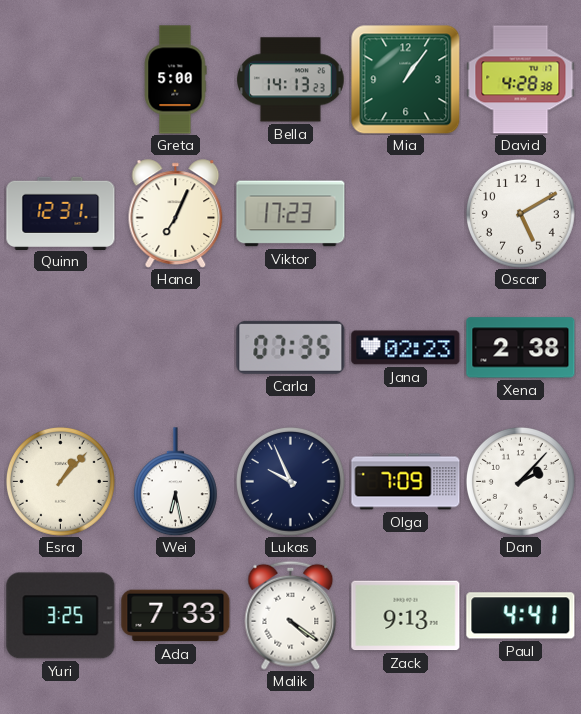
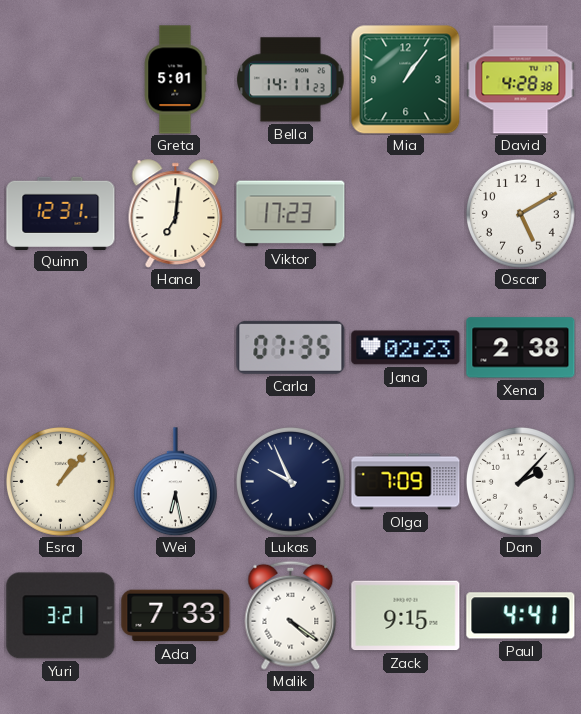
Greta: 5:00 -> 5:01 (175, 80)
Bella: 14:13 -> 14:11 (291, 80)
Hana: 7:04 -> 7:01 (176, 214)
Yuri: 3:25 -> 3:21 (61, 616)
Zack: 9:13 -> 9:15 (406, 616)
